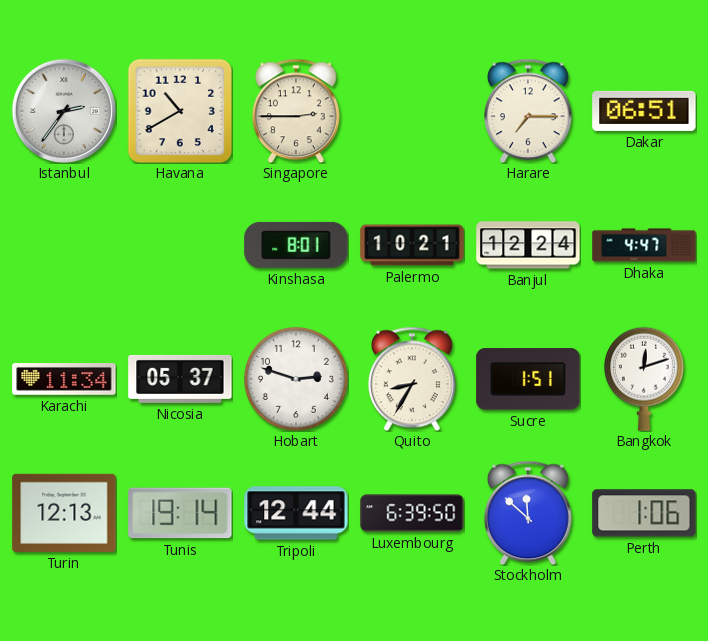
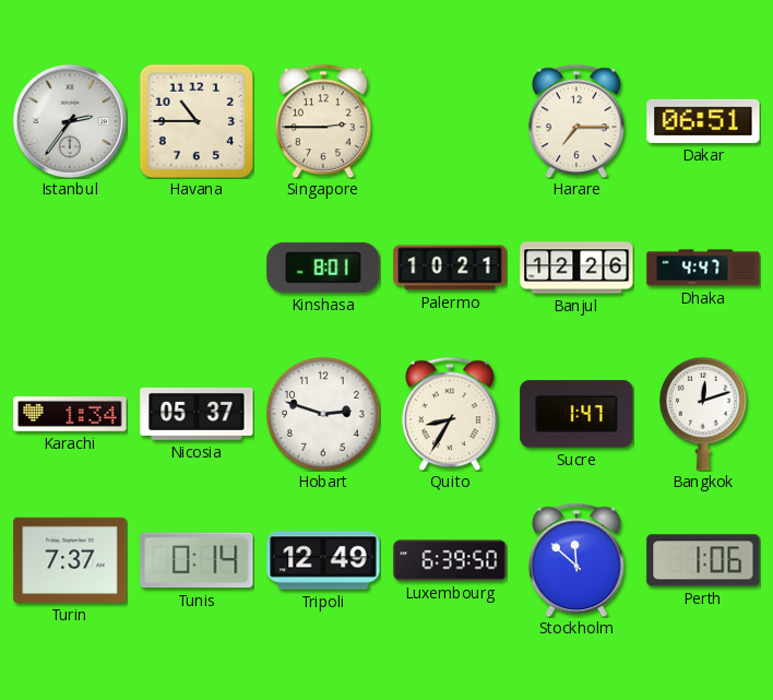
Havana: 10:40 -> 10:45 (197, 121)
Banjul: 12:24 -> 12:26 (576, 268)
Karachi: 11:34 -> 1:34 (70, 415)
Sucre: 1:51 -> 1:47 (576, 414)
Turin: 12:13 -> 7:37 (70, 560)
Tunis: 19:14 -> 0:14 (197, 560)
Tripoli: 12:44 -> 12:49 (323, 560)
